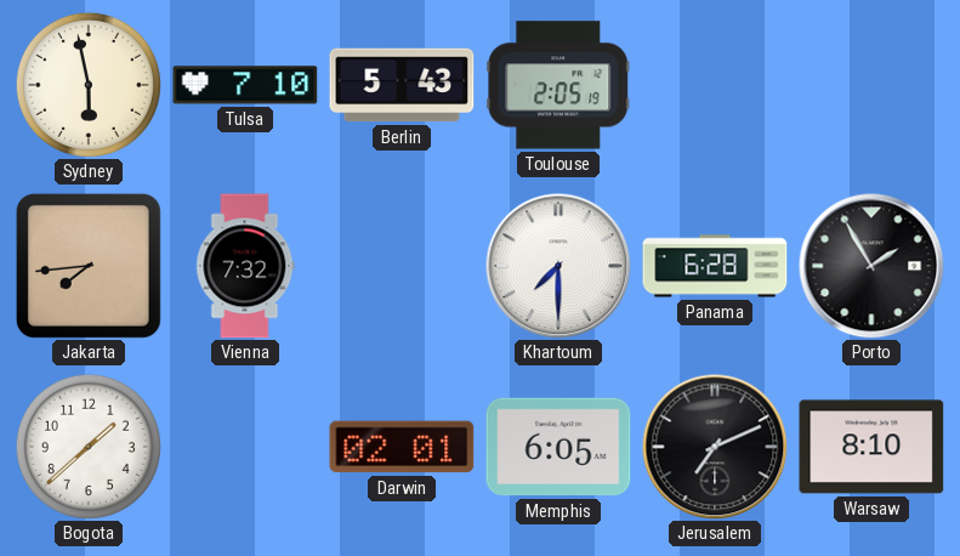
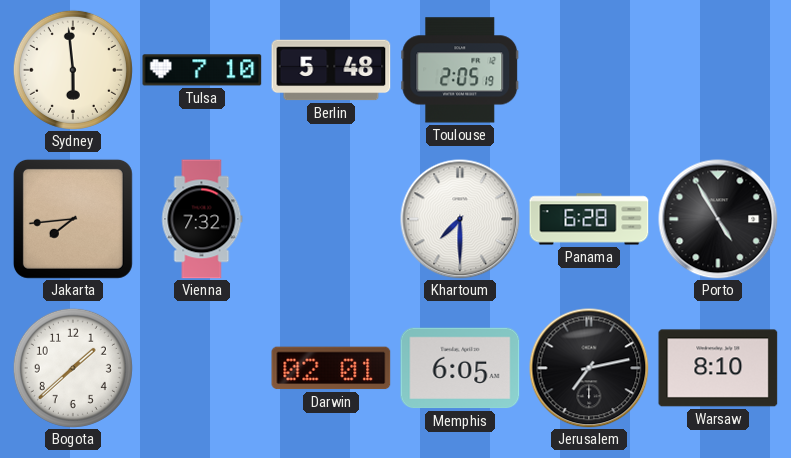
Sydney: 5:58 -> 5:59 (73, 70)
Berlin: 5:43 -> 5:48 (331, 70)
Porto: 1:55 -> 4:55 (718, 219)
Jerusalem: 7:11 -> 7:13 (589, 368)
